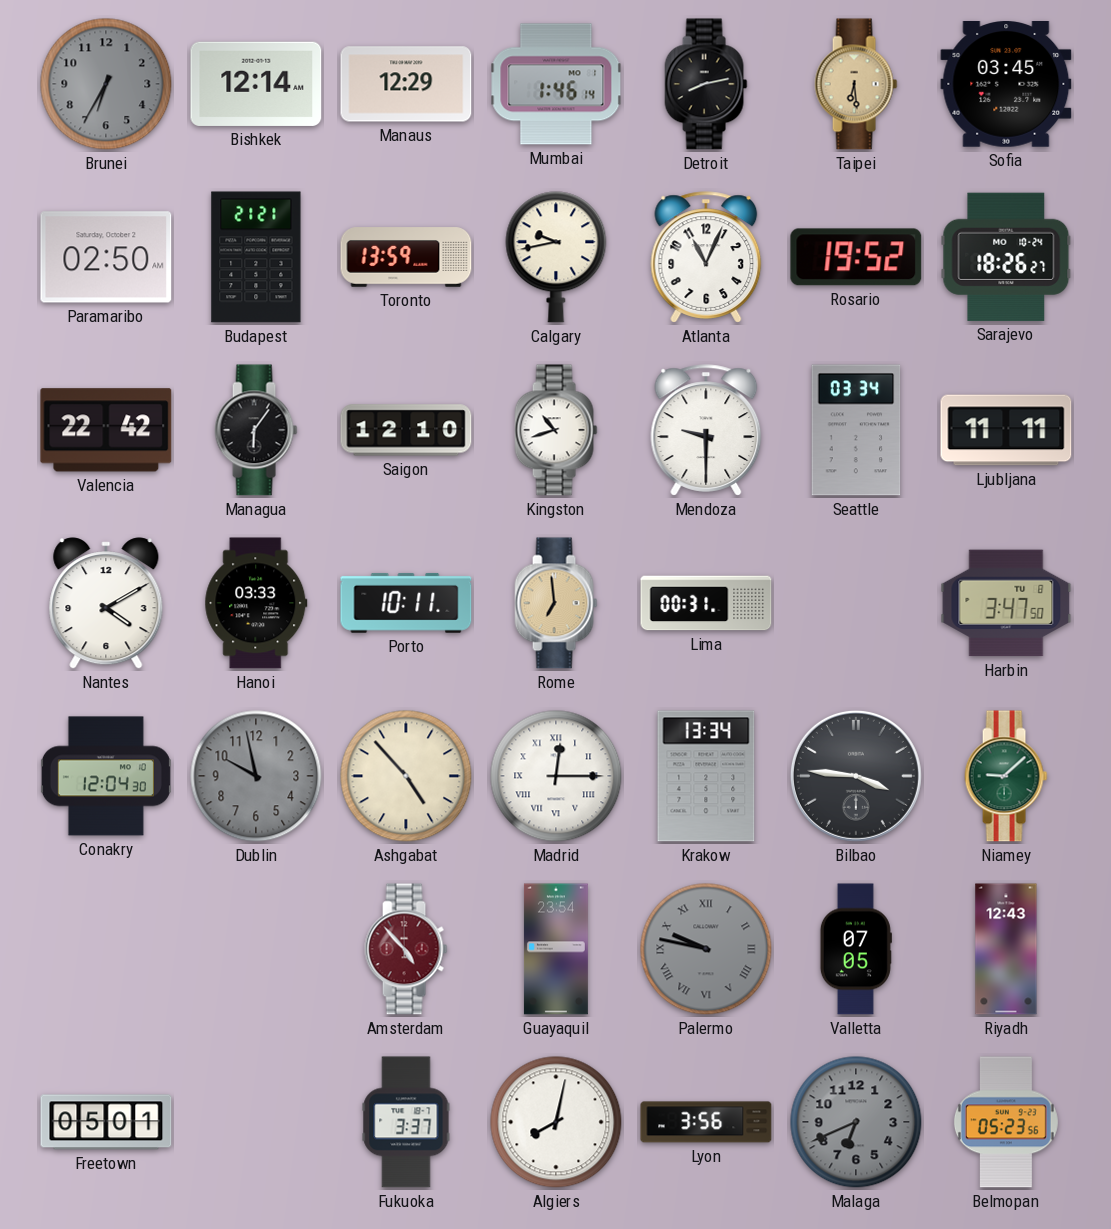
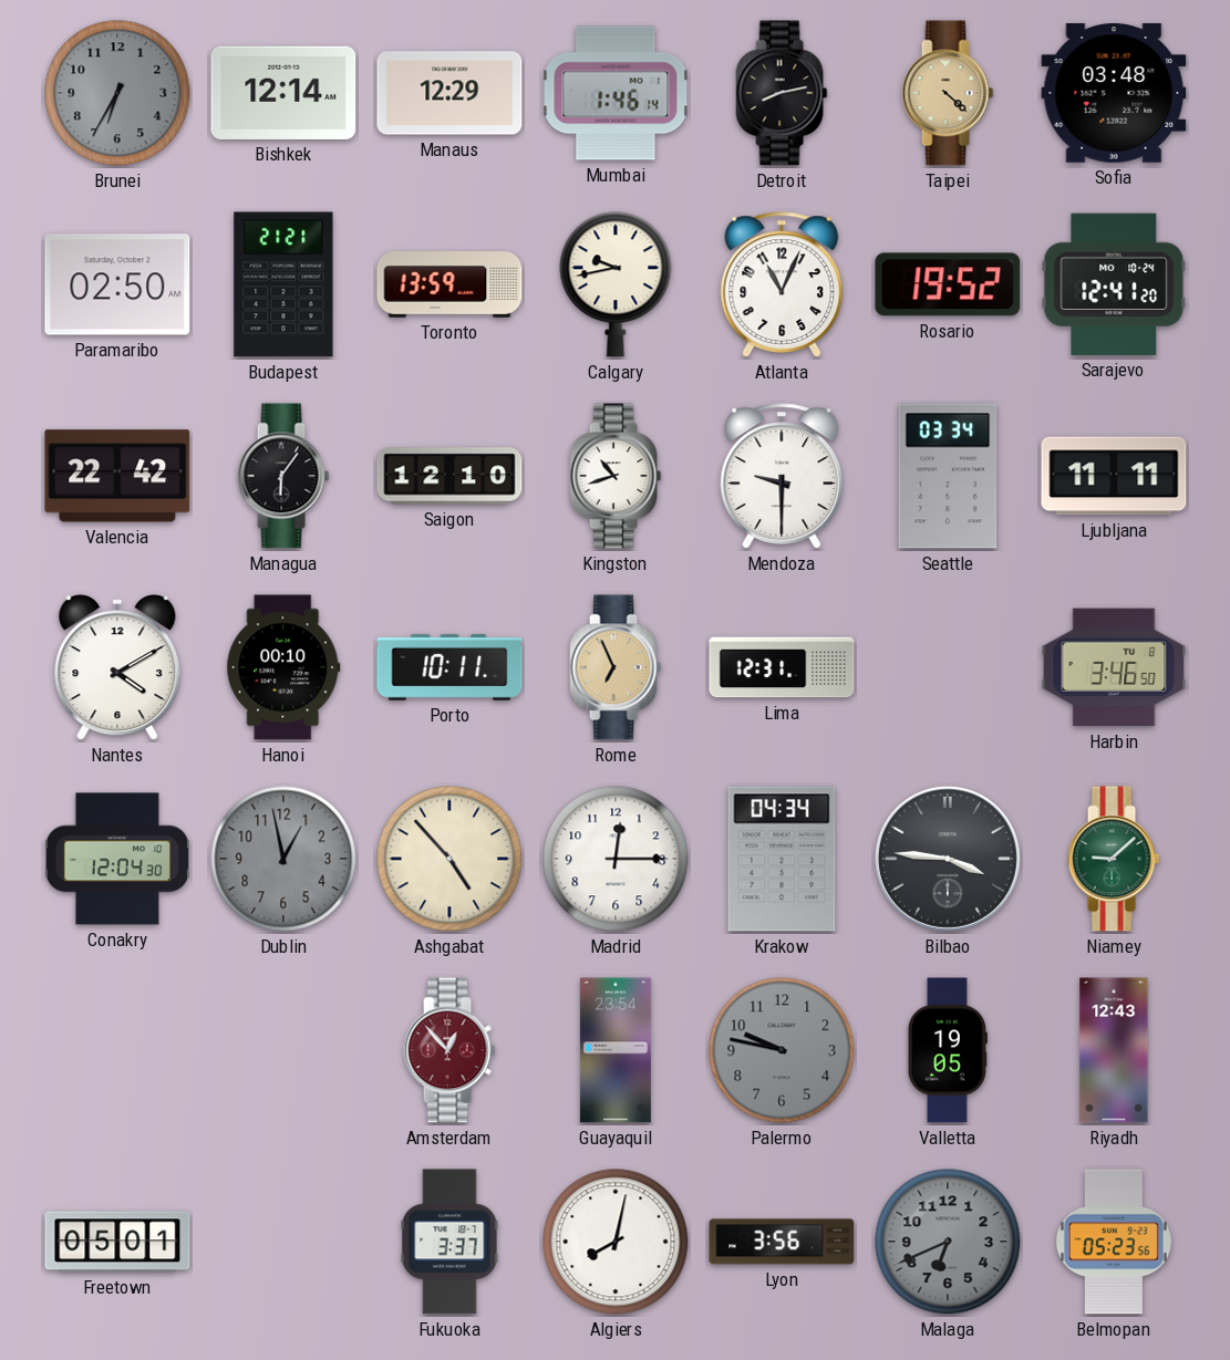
Taipei: 6:29 -> 4:22 (948, 93)
Sofia: 03:45 -> 03:48 (1114, 94)
Sarajevo: 18:26 -> 12:41 (1114, 284)
Hanoi: 03:33 -> 00:10 (283, 667)
Rome: 6:59 -> 6:56 (616, 667)
Lima: 00:31 -> 12:31 (782, 667)
Harbin: 3:47 -> 3:46 (1114, 667)
Dublin: 9:58 -> 12:58 (283, 859)
Madrid numerals: Roman -> Arabic (616, 859)
Krakow: 13:34 -> 04:34 (782, 859)
Amsterdam: 4:53 -> 12:53 (449, 1050)
Palermo numerals: Roman -> Arabic (782, 1050)
Valletta: 07:05 -> 19:05 (948, 1050)
